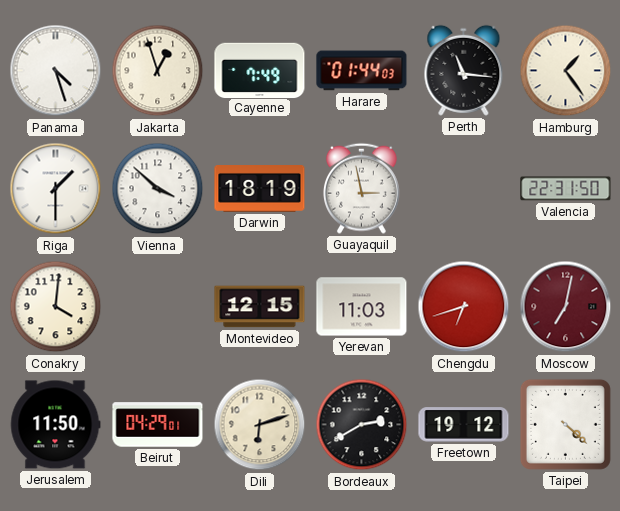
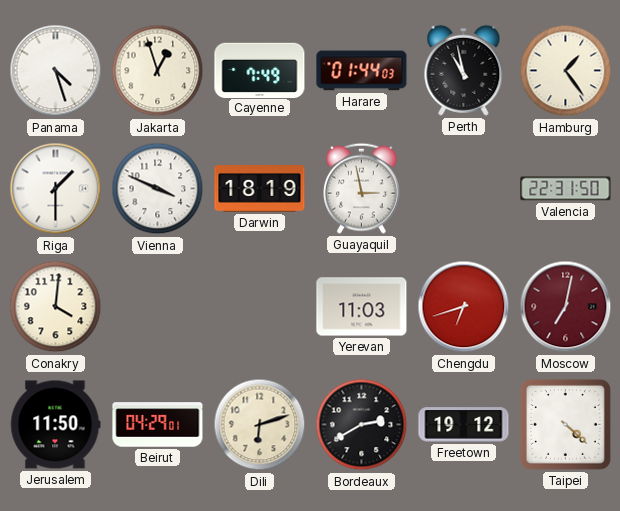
Perth: 11:16 -> 10:58 (464, 70)
Vienna: 3:52 -> 3:49 (158, 189)
Montevideo: 12:15 -> none (260, 307)
